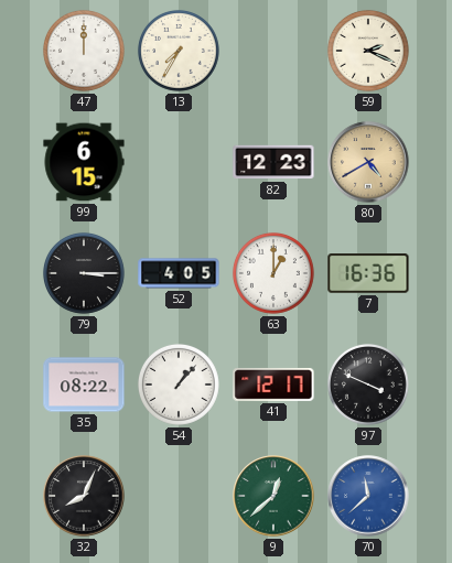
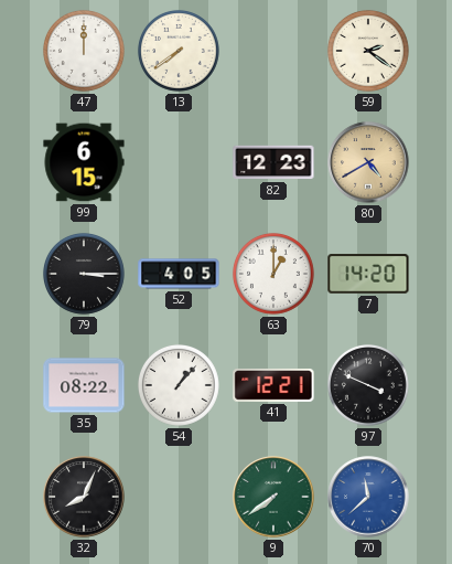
13: 7:35 -> 7:39 (179, 51)
59: 2:19 -> 2:21 (368, 51)
7: 16:36 -> 14:20 (368, 274)
41: 12:17 -> 12:21 (273, 385)
9: 12:38 -> 7:39 (273, 497)
